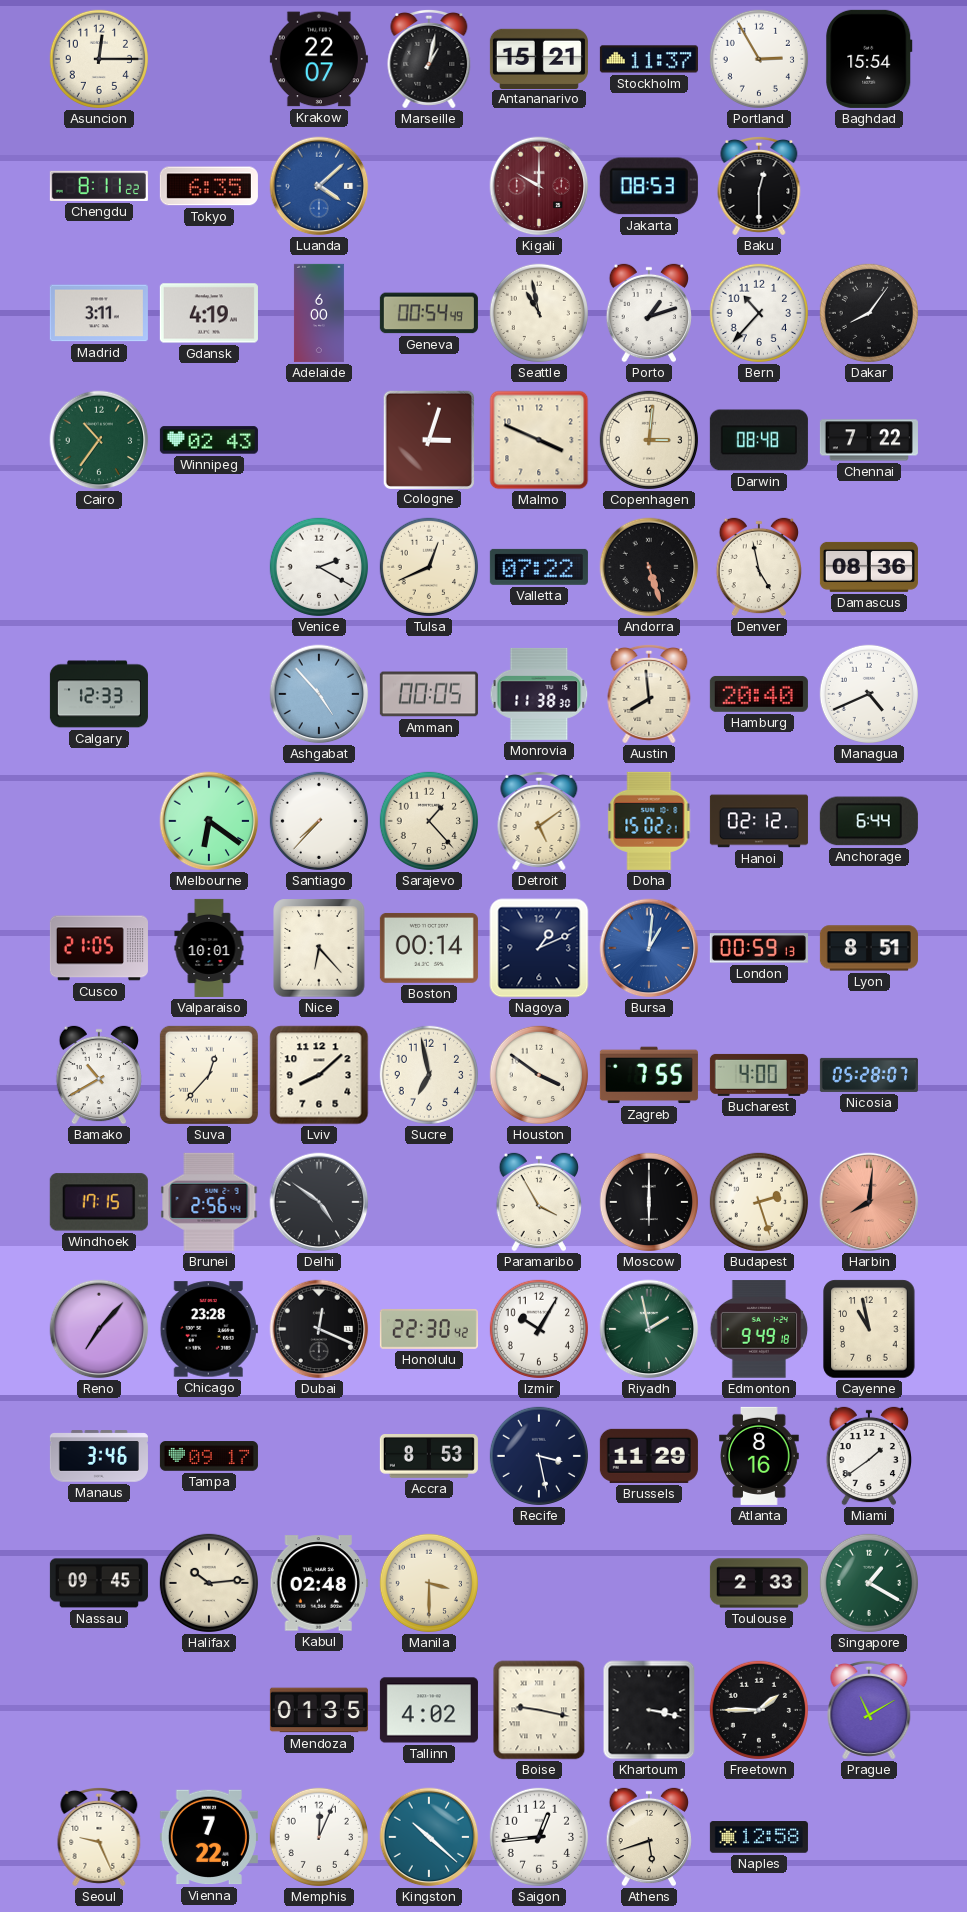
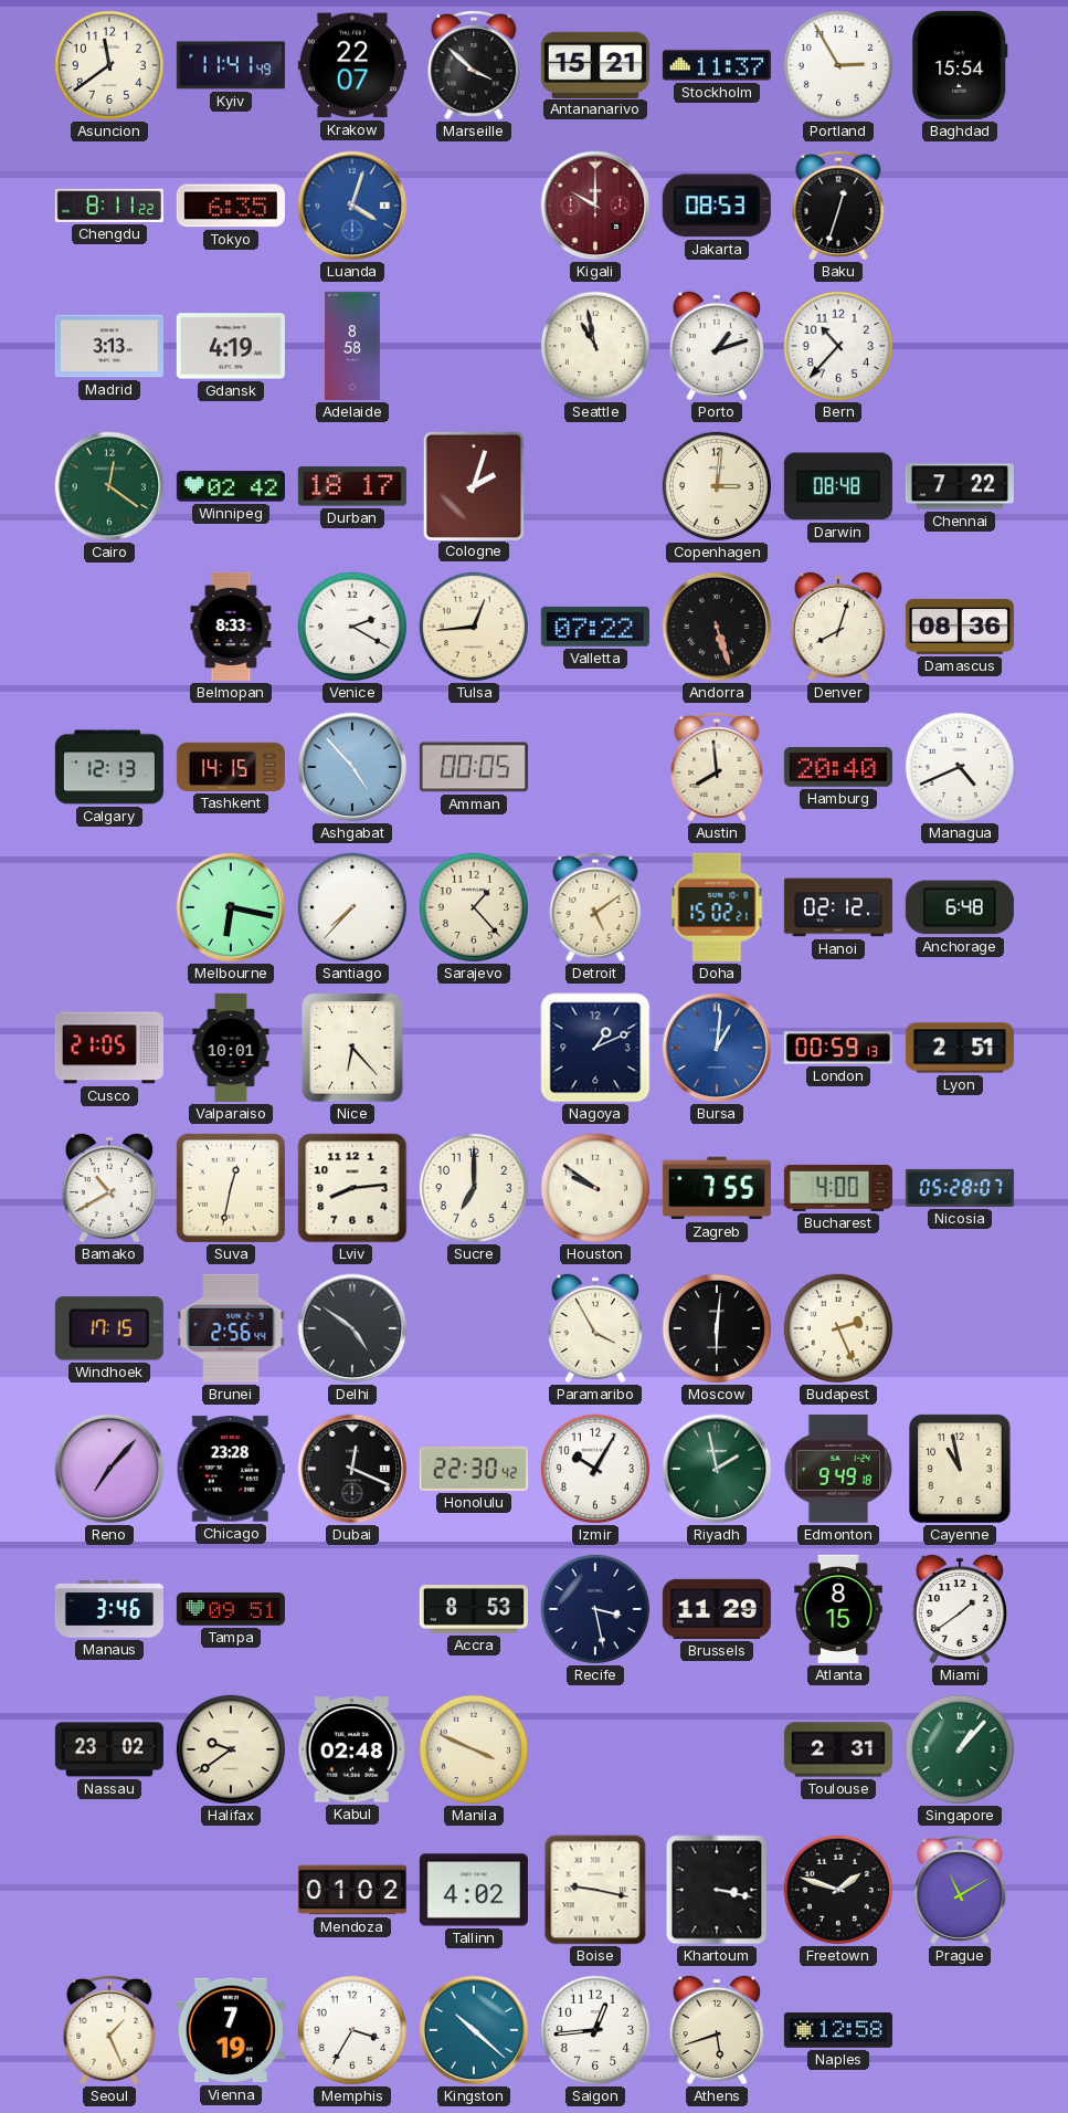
Asuncion: 12:15 -> 11:39 (109, 65)
Kyiv: none -> 11:41 (231, 65)
Marseille: 1:02 -> 3:52 (474, 65)
Luanda: 4:08 -> 4:03 (352, 206)
Baku: 12:30 -> 12:33 (838, 206)
Madrid: 3:11 -> 3:13 (109, 346)
Adelaide: 6:00 -> 8:58 (352, 346)
Geneva: 00:54 -> none (429, 313)
Dakar: 8:06 -> none (869, 313)
Cairo: 10:36 -> 12:21 (109, 486)
Winnipeg: 02:43 -> 02:42 (231, 486)
Durban: none -> 18:17 (352, 486)
Cologne: 3:03 -> 2:03 (474, 485)
Malmo: 3:49 -> none (539, 440)
Belmopan: none -> 8:33 (231, 627)
Tulsa: 12:41 -> 12:44 (474, 627)
Denver: 4:58 -> 8:03 (838, 627)
Calgary: 12:33 -> 12:13 (109, 767)
Tashkent: none -> 14:15 (231, 767)
Monrovia: 11:38 -> none (539, 694)
Melbourne: 6:21 -> 6:17 (231, 907)
Anchorage: 6:44 -> 6:48 (960, 907)
Boston: 00:14 -> none (429, 948)
Lyon: 8:51 -> 2:51 (960, 1048)
Suva: 12:37 -> 12:32 (231, 1188)
Lviv: 8:08 -> 8:14 (352, 1188)
Sucre: 6:58 -> 7:00 (474, 1188)
Houston: 3:51 -> 9:51 (595, 1188)
Moscow: 6:00 -> 6:01 (717, 1328)
Budapest: 2:27 -> 2:26 (838, 1328)
Harbin: 8:01 -> none (869, 1202)
Tampa: 09:17 -> 09:51 (231, 1609)
Atlanta: 8:16 -> 8:15 (838, 1609)
Nassau: 09:45 -> 23:02 (109, 1749)
Halifax: 10:14 -> 9:39 (231, 1749)
Manila: 3:30 -> 3:49 (474, 1749)
Toulouse: 2:33 -> 2:31 (838, 1749)
Singapore: 1:20 -> 1:07 (960, 1749)
Mendoza: 01:35 -> 01:02 (352, 1890)
Freetown: 1:45 -> 1:48 (838, 1890)
Seoul: 9:26 -> 1:26 (109, 2030)
Vienna: 7:22 -> 7:19 (231, 2030)
Memphis: 12:04 -> 3:35 (352, 2030)
